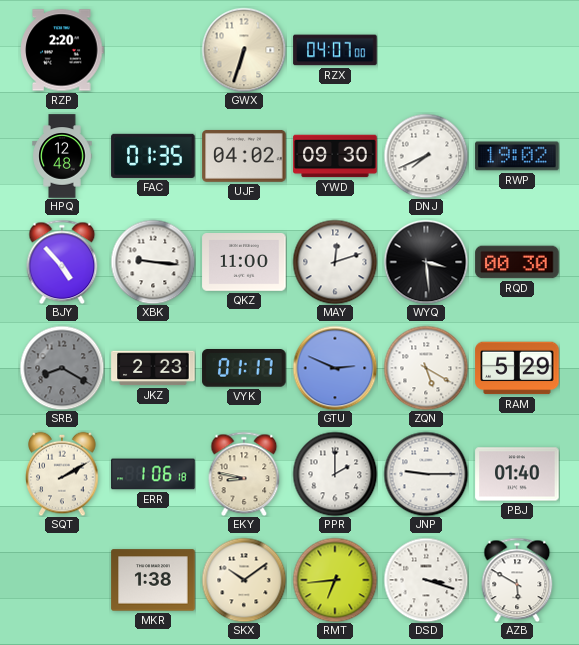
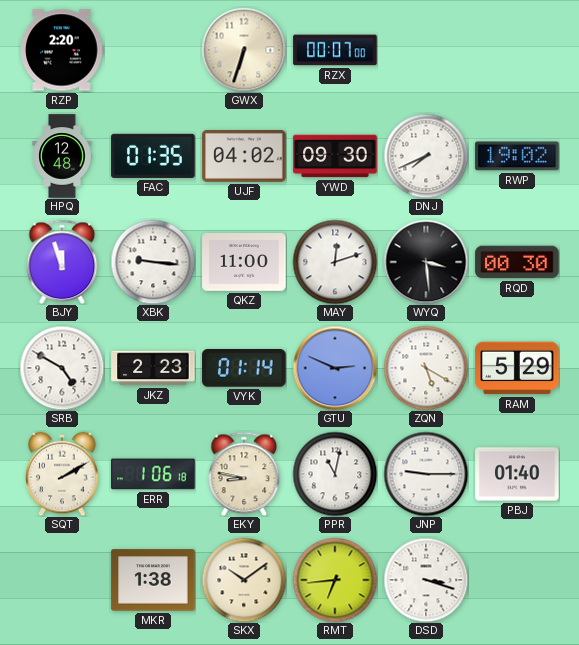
RZX: 04:07 -> 00:07 (335, 50)
BJY: 4:53 -> 11:57 (62, 262)
SRB: 8:20 -> 4:50 (62, 368)
SRB dial: grey -> white (62, 368)
VYK: 01:17 -> 01:14 (244, 368)
PPR: 2:00 -> 11:02 (335, 474)
AZB: 5:50 -> none (517, 580)
